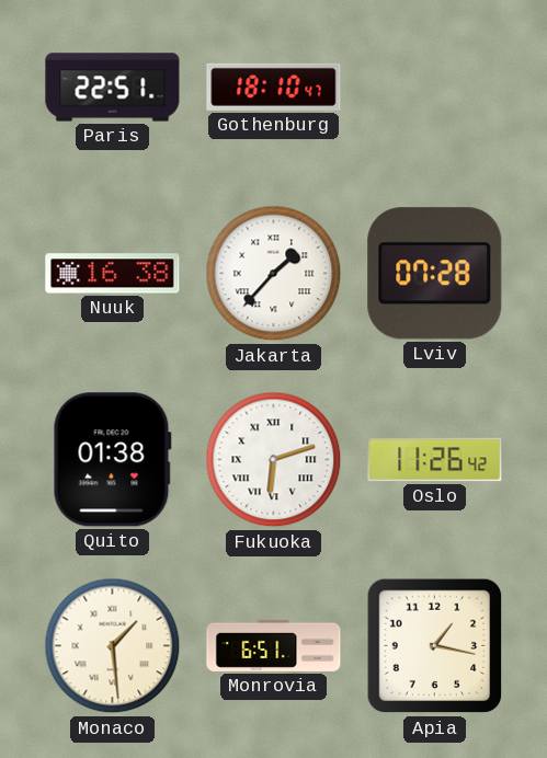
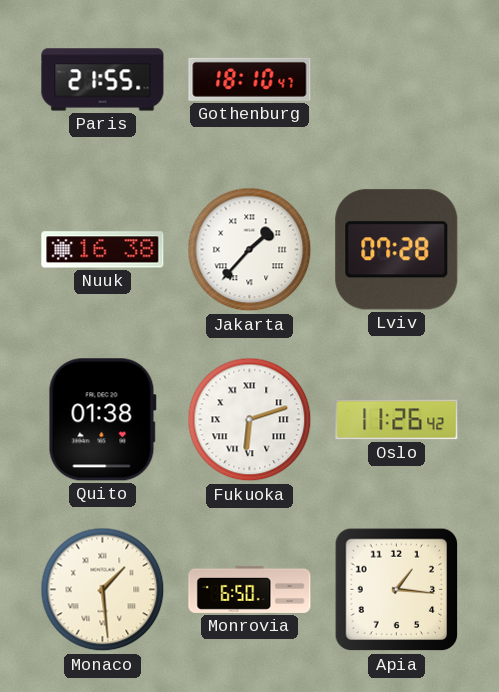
Paris: 22:51 -> 21:55 (103, 80)
Monrovia: 6:51 -> 6:50 (250, 589)
Apia: 1:17 -> 1:16 (397, 590)
